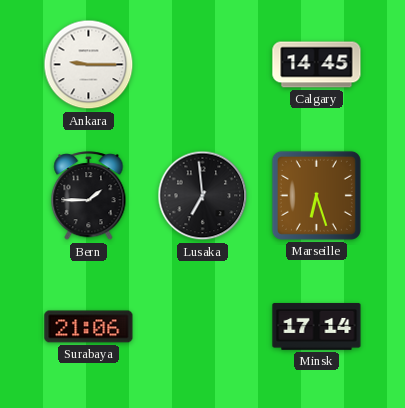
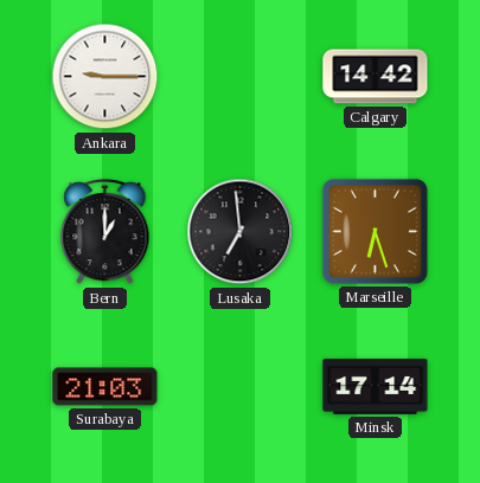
Calgary: 14:45 -> 14:42 (376, 77)
Bern: 1:45 -> 1:00 (105, 232)
Surabaya: 21:06 -> 21:03 (105, 387)
